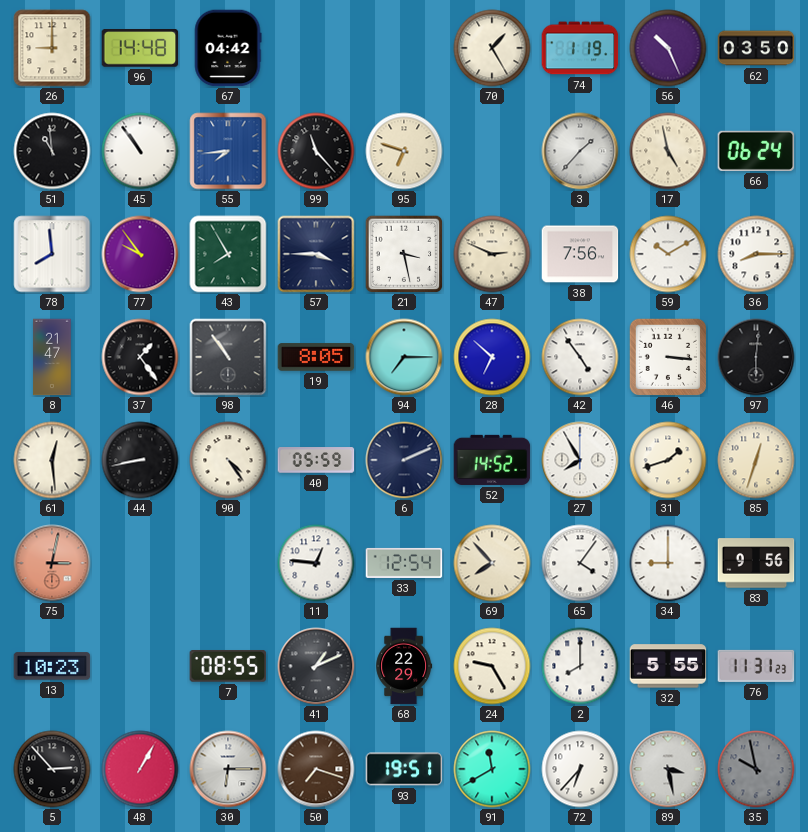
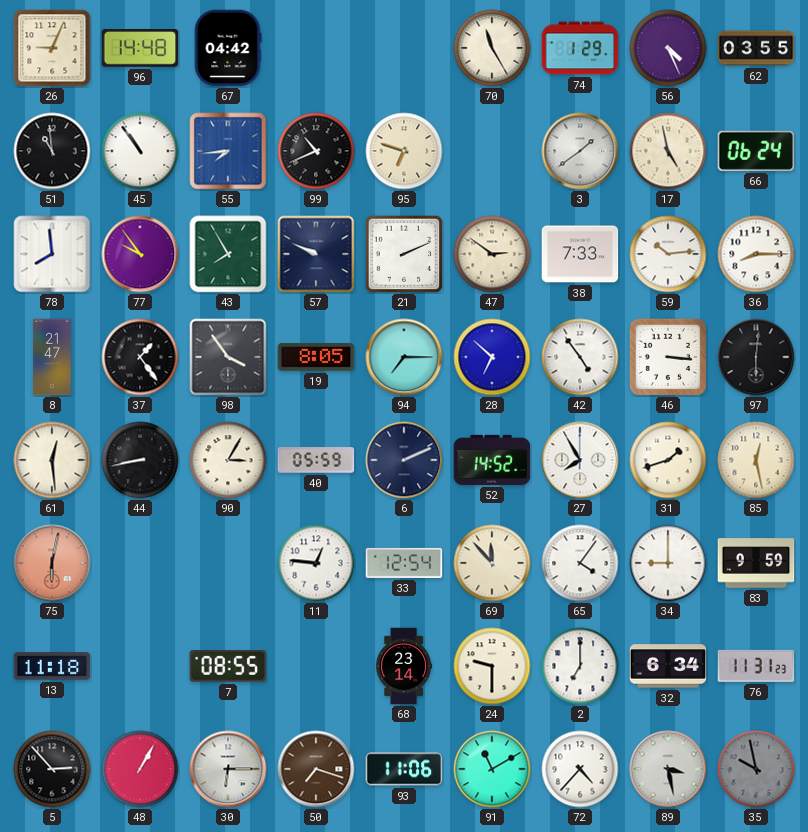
26: 9:00 -> 9:04 (52, 48)
70: 1:25 -> 11:25 (492, 48)
74: 1:19 -> 1:29 (580, 48)
56: 10:26 -> 4:26 (668, 48)
62: 03:50 -> 03:55 (756, 48)
99: 11:23 -> 10:41 (316, 151)
3: 1:37 -> 1:39 (580, 151)
57: 3:45 -> 9:49 (316, 254)
21: 3:28 -> 2:11 (404, 254)
47: 2:49 -> 2:51 (492, 254)
38: 7:56 -> 7:33 (580, 254)
59: 10:10 -> 10:14 (668, 254)
98: 10:54 -> 3:54 (228, 357)
90: 4:24 -> 3:05 (228, 460)
85: 12:33 -> 12:28 (756, 460)
75: 3:02 -> 6:02 (52, 563)
69: 7:53 -> 11:53 (492, 563)
83: 9:56 -> 9:59 (756, 563)
13: 10:23 -> 11:18 (52, 666)
41: 1:11 -> none (316, 666)
68: 22:29 -> 23:14 (404, 666)
24: 9:25 -> 9:30 (492, 666)
2: 8:00 -> 7:00 (580, 666)
32: 5:55 -> 6:34 (668, 666)
93: 19:51 -> 11:06 (404, 769)
91: 11:40 -> 11:10 (492, 769)
72: 6:37 -> 4:37 (580, 769)
